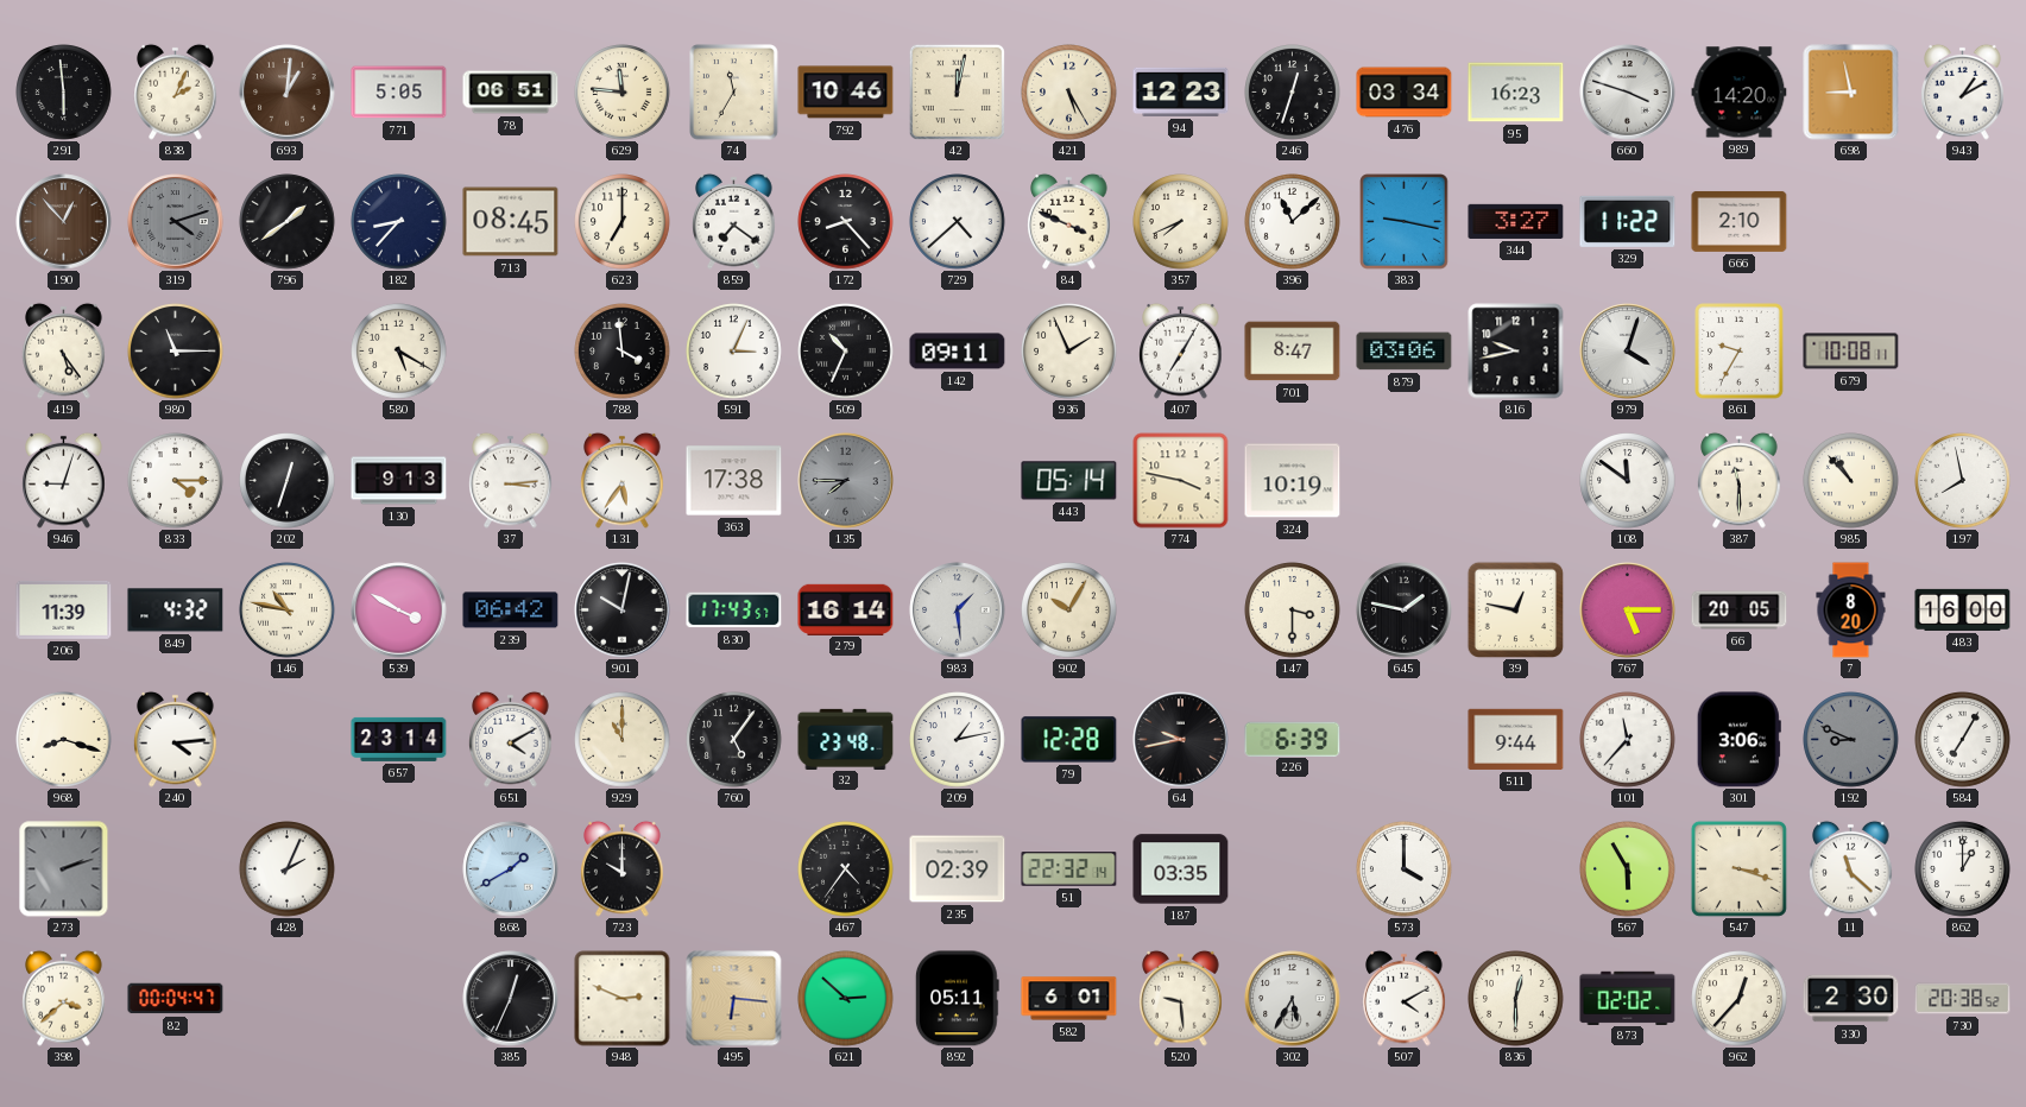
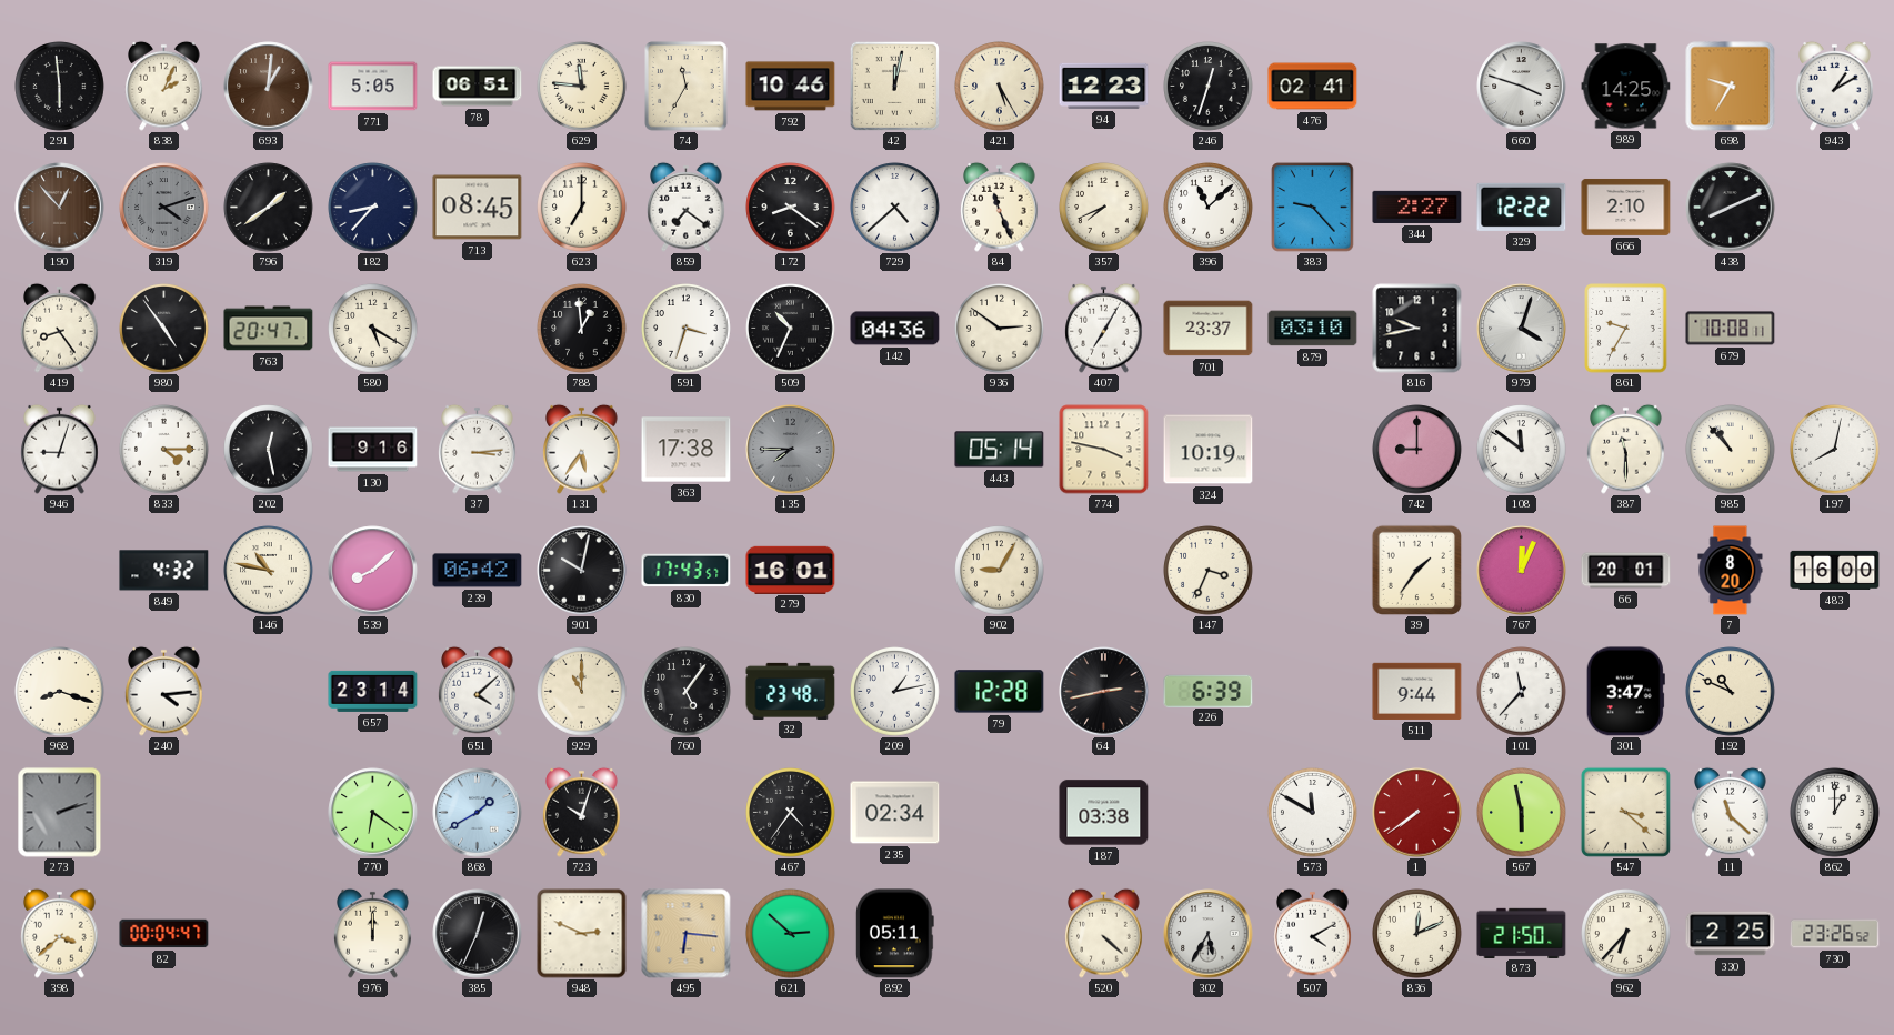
476: 03:34 -> 02:41 (1313, 87)
95: 16:23 -> none (1516, 93)
989: 14:20 -> 14:25 (1626, 87)
698: 8:58 -> 9:35 (1731, 87)
172: 8:23 -> 8:21 (791, 208)
84: 3:49 -> 11:26 (1000, 207)
383: 9:17 -> 9:23 (1313, 208)
344: 3:27 -> 2:27 (1417, 207)
329: 11:22 -> 12:22 (1522, 207)
438: none -> 8:11 (1731, 208)
419: 5:24 -> 8:24 (60, 328)
980: 11:15 -> 4:54 (164, 329)
763: none -> 20:47 (269, 329)
788: 3:59 -> 12:59 (582, 329)
591: 3:04 -> 3:33 (687, 329)
142: 09:11 -> 04:36 (895, 329)
936: 1:56 -> 2:51 (1000, 329)
701: 8:47 -> 23:37 (1209, 329)
879: 03:06 -> 03:10 (1313, 329)
202: 12:33 -> 12:28 (269, 450)
130: 9:13 -> 9:16 (373, 450)
742: none -> 9:00 (1417, 450)
197: 7:58 -> 8:02 (1835, 450)
206: 11:39 -> none (64, 609)
539: 3:50 -> 8:08 (373, 571)
279: 16:14 -> 16:01 (791, 570)
983: 1:29 -> none (958, 611)
902: 10:05 -> 9:05 (1000, 571)
147: 3:30 -> 3:34 (1209, 571)
645: 1:47 -> none (1405, 611)
39: 12:47 -> 1:36 (1416, 570)
767: 5:15 -> 12:04 (1522, 571)
66: 20:05 -> 20:01 (1626, 571)
651: 4:10 -> 4:08 (478, 691)
64: 9:43 -> 2:43 (1104, 692)
301: 3:06 -> 3:47 (1625, 692)
192: 8:49 -> 10:49 (1731, 692)
192 dial: grey -> cream (1731, 692)
584: 7:05 -> none (1963, 740)
428: 2:04 -> none (288, 869)
770: none -> 6:21 (373, 813)
723: 10:00 -> 10:03 (582, 812)
235: 02:39 -> 02:34 (895, 813)
51: 22:32 -> none (1069, 869)
187: 03:35 -> 03:38 (1104, 813)
573: 4:00 -> 11:50 (1313, 813)
1: none -> 7:39 (1417, 813)
567: 5:55 -> 5:58 (1522, 813)
547: 3:18 -> 3:22 (1625, 812)
976: none -> 12:00 (373, 933)
582: 6:01 -> none (1069, 999)
520: 9:29 -> 4:22 (1104, 933)
836: 12:30 -> 12:11 (1417, 934)
873: 02:02 -> 21:50 (1522, 933)
962: 12:37 -> 6:37 (1626, 934)
330: 2:30 -> 2:25 (1731, 934)
730: 20:38 -> 23:26 (1835, 934)
